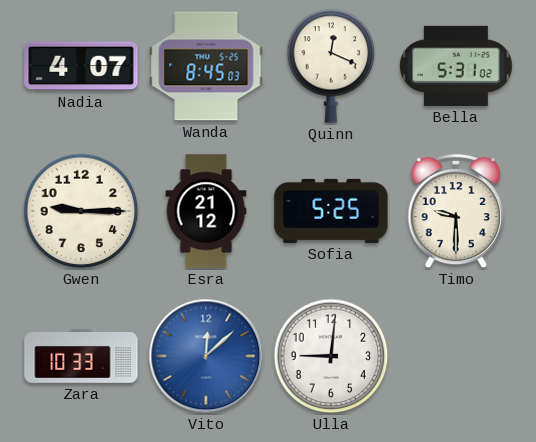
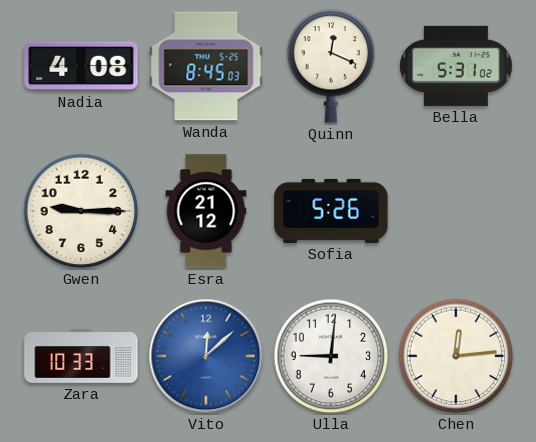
Nadia: 4:07 -> 4:08 (81, 66)
Sofia: 5:25 -> 5:26 (331, 211)
Timo: 9:30 -> none (455, 211)
Chen: none -> 12:14 (456, 356)
